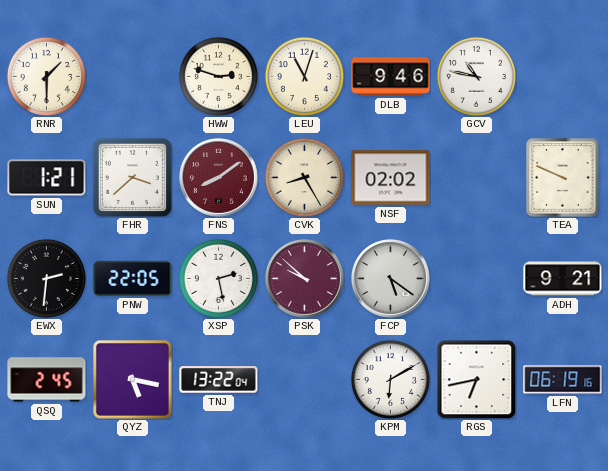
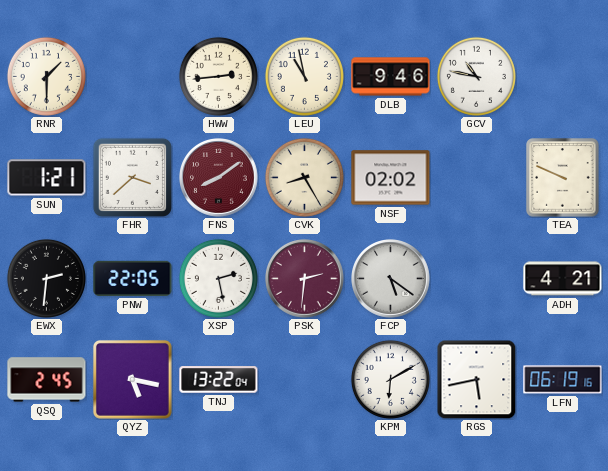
HWW: 2:48 -> 2:44 (218, 76)
LEU: 11:03 -> 10:58 (304, 76)
PSK: 9:52 -> 2:31 (305, 279)
ADH: 9:21 -> 4:21 (563, 279)
RGS: 6:43 -> 5:43 (476, 379)
